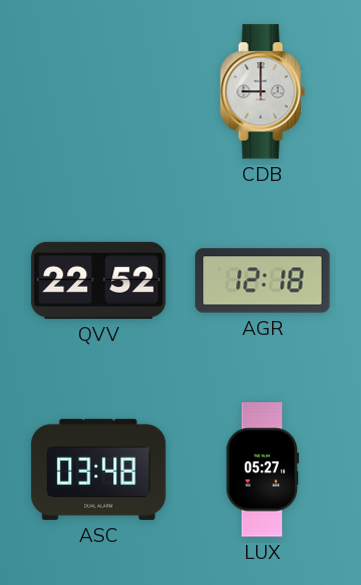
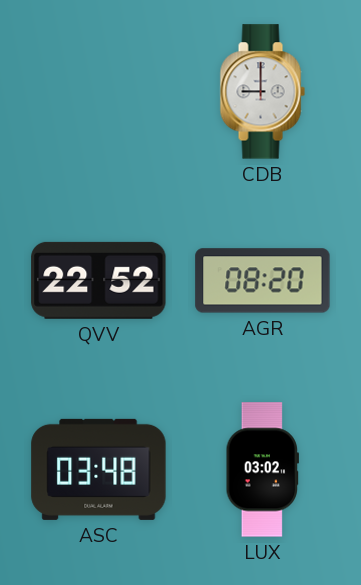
AGR: 12:18 -> 08:20 (263, 281)
LUX: 05:27 -> 03:02 (262, 470)
